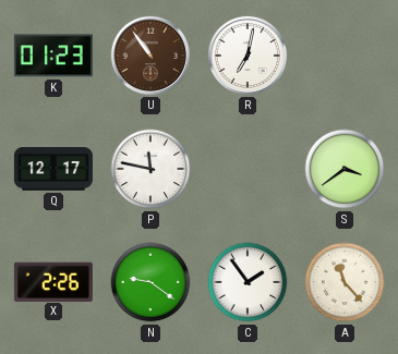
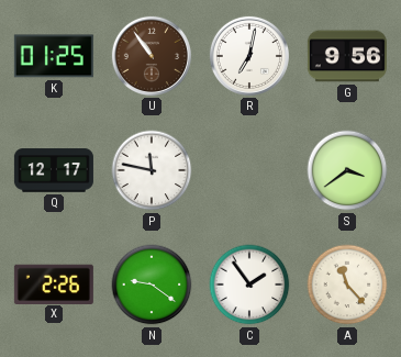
K: 01:23 -> 01:25 (54, 56)
G: none -> 9:56 (347, 56)
